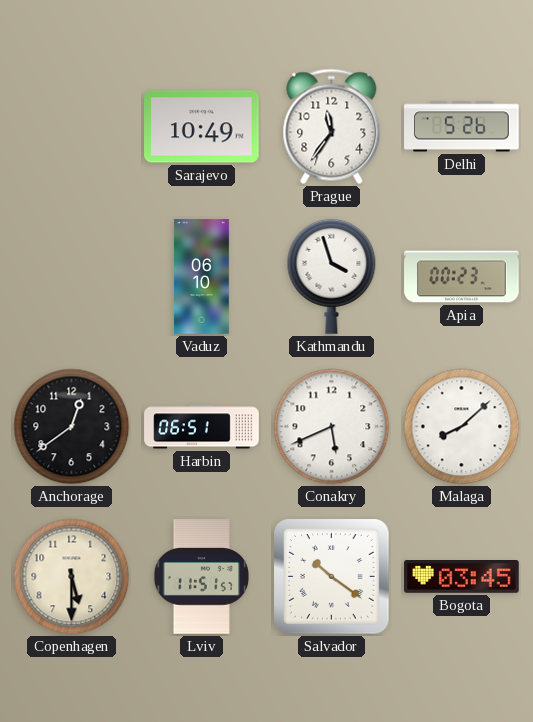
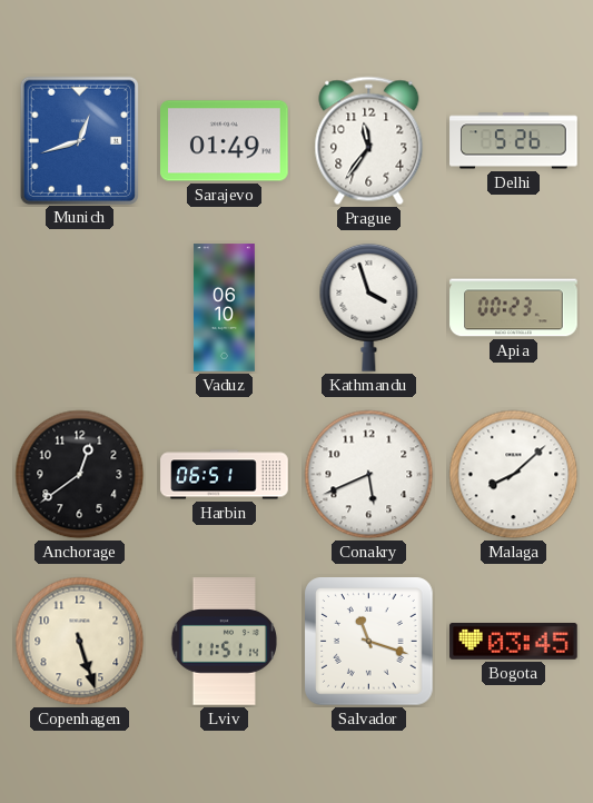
Munich: none -> 12:42 (79, 140)
Sarajevo: 10:49 -> 01:49 (225, 141)
Copenhagen: 5:30 -> 5:27 (80, 642)
Lviv: 11:51:57 -> 11:51:14 (224, 642)
Salvador: 10:21 -> 11:18 (369, 642)
